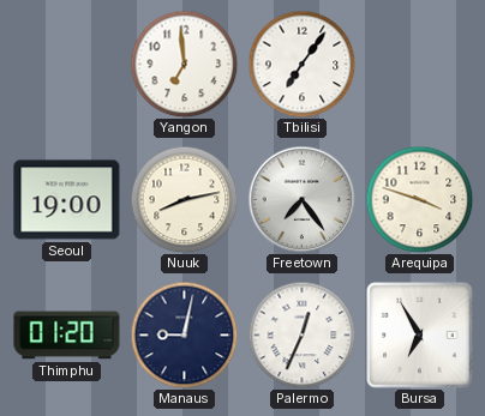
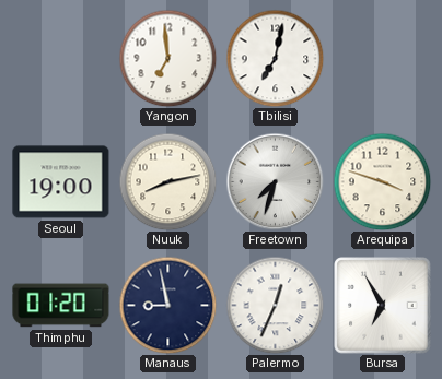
Tbilisi: 7:06 -> 7:02 (275, 58)
Freetown: 7:24 -> 7:33 (275, 181)
Manaus: 9:02 -> 8:58 (167, 305)
